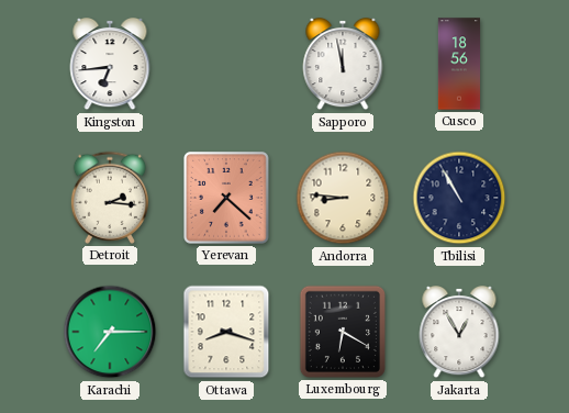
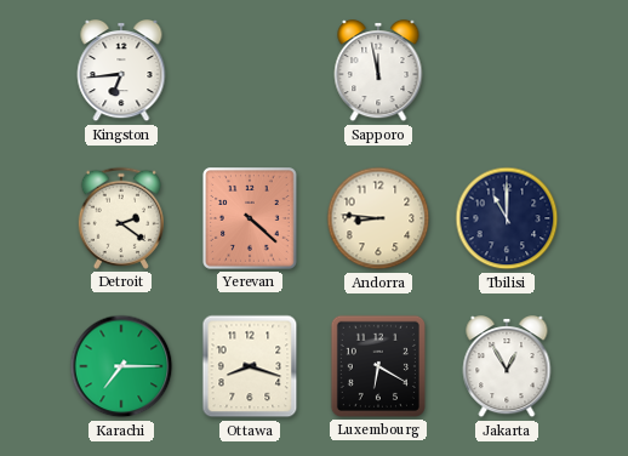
Cusco: 18:56 -> none (459, 64)
Detroit: 2:16 -> 2:21 (120, 218)
Yerevan: 7:22 -> 4:22 (251, 220)
Tbilisi: 10:55 -> 11:00 (507, 218)
